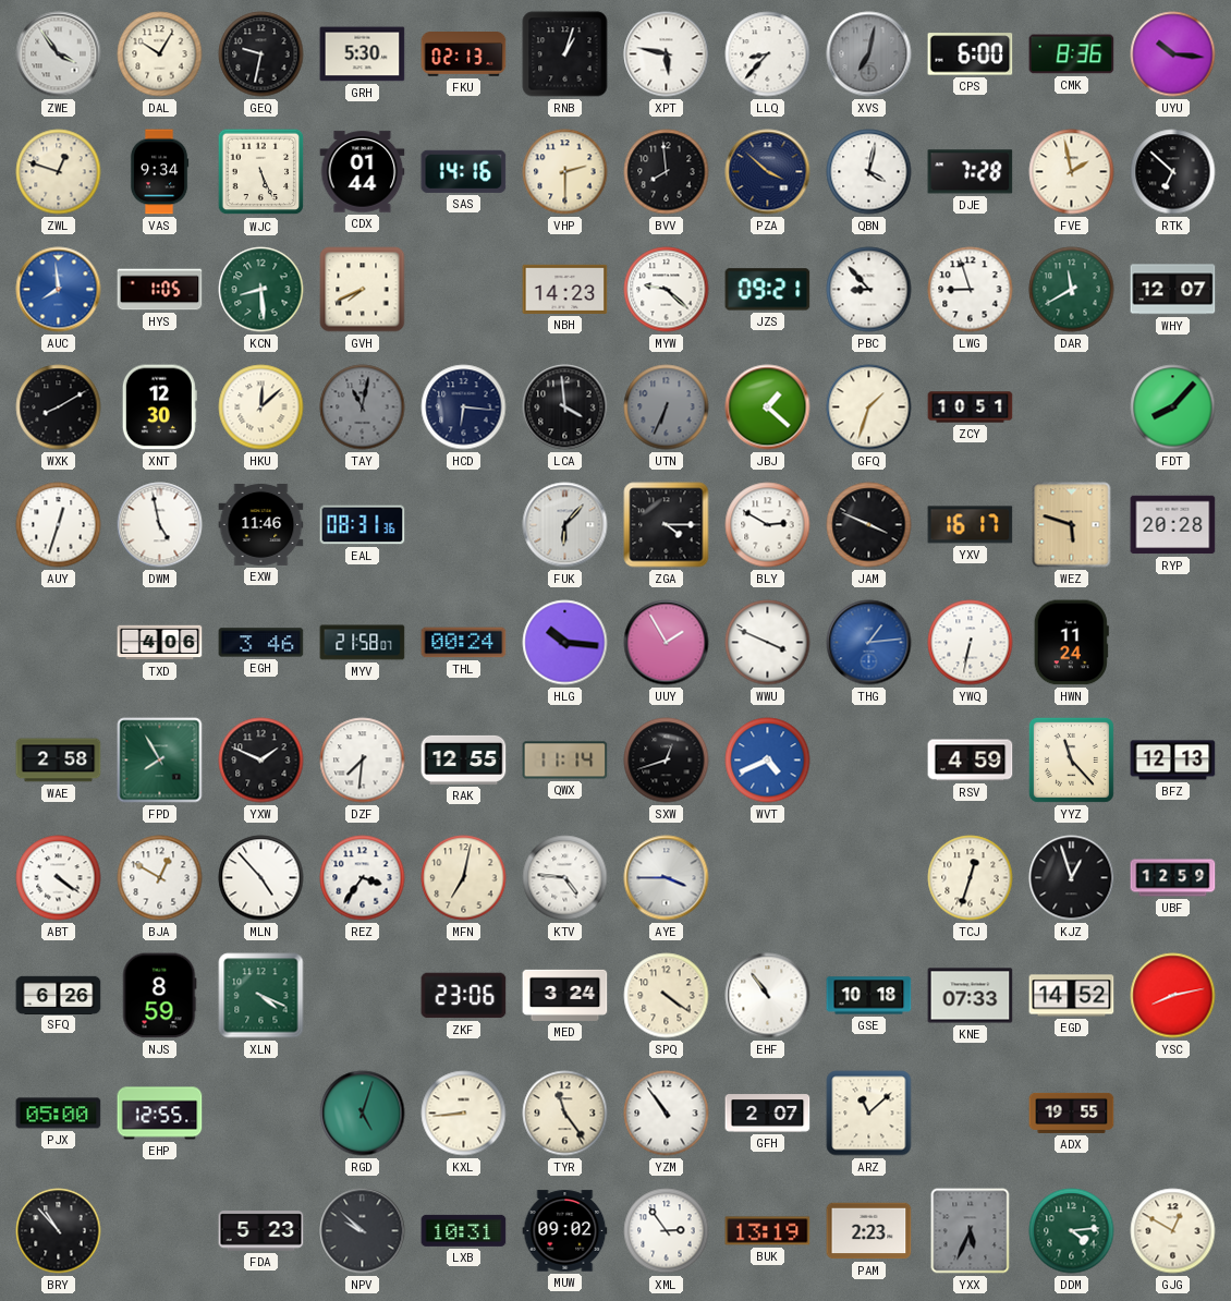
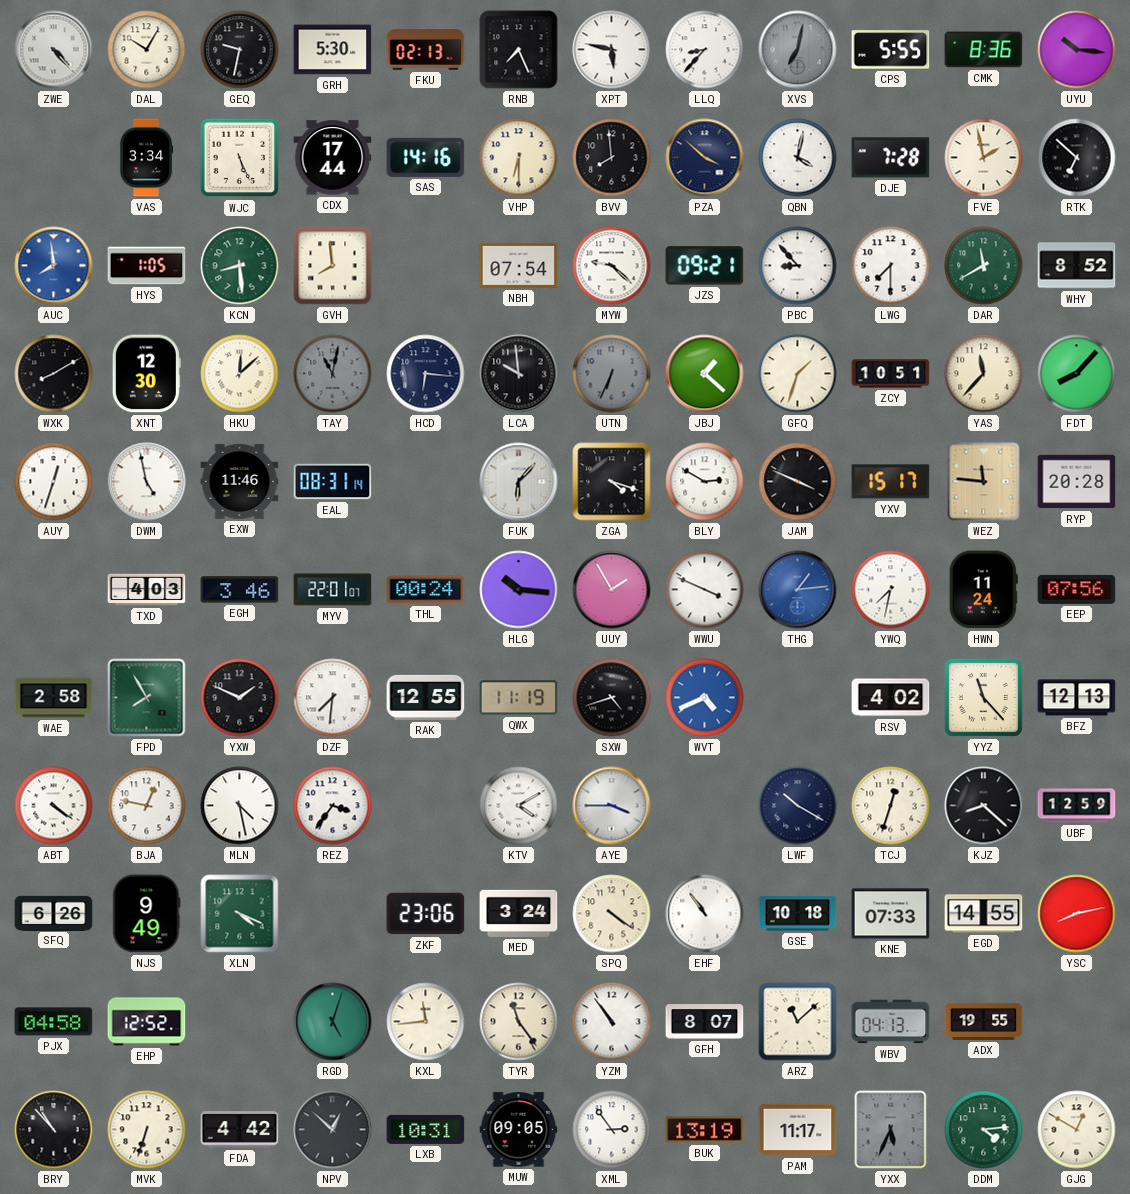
ZWE: 3:54 -> 4:23 (54, 50)
RNB: 1:03 -> 7:26 (519, 50)
CPS: 6:00 -> 5:55 (891, 50)
ZWL: 12:48 -> none (59, 172)
VAS: 9:34 -> 3:34 (146, 158)
CDX: 01:44 -> 17:44 (333, 158)
VHP: 2:30 -> 6:30 (519, 158)
GVH: 7:41 -> 7:59 (333, 266)
NBH: 14:23 -> 07:54 (519, 265)
LWG: 8:57 -> 7:30 (891, 266)
WHY: 12:07 -> 8:52 (1077, 266)
LCA: 3:59 -> 9:59 (519, 374)
YAS: none -> 11:37 (984, 374)
EAL: 08:31:36 -> 08:31:14 (333, 482)
ZGA: 4:15 -> 4:18 (612, 482)
YXV: 16:17 -> 15:17 (891, 482)
WEZ: 5:48 -> 11:46 (984, 482)
TXD: 4:06 -> 4:03 (147, 590)
MYV: 21:58 -> 22:01 (333, 590)
YWQ: 6:32 -> 7:32 (891, 590)
EEP: none -> 07:56 (1077, 589)
QWX: 11:14 -> 11:19 (519, 698)
SXW: 12:42 -> 4:42 (612, 698)
RSV: 4:59 -> 4:02 (891, 698)
BJA: 12:50 -> 12:47 (147, 806)
MLN: 4:53 -> 4:28 (240, 806)
MFN: 7:02 -> none (464, 878)
KTV: 4:46 -> 4:10 (519, 806)
LWF: none -> 10:20 (798, 806)
KJZ: 12:57 -> 8:22 (984, 806)
NJS: 8:59 -> 9:49 (146, 914)
EGD: 14:52 -> 14:55 (984, 914)
PJX: 05:00 -> 04:58 (54, 1022)
EHP: 12:55 -> 12:52 (147, 1022)
KXL: 8:44 -> 11:44 (426, 1022)
GFH: 2:07 -> 8:07 (705, 1022)
WBV: none -> 04:13 (891, 1022)
MVK: none -> 6:33 (147, 1130)
FDA: 5:23 -> 4:42 (240, 1130)
NPV: 9:52 -> 12:52 (333, 1130)
MUW: 09:02 -> 09:05 (519, 1130)
PAM: 2:23 -> 11:17 (798, 1130)
